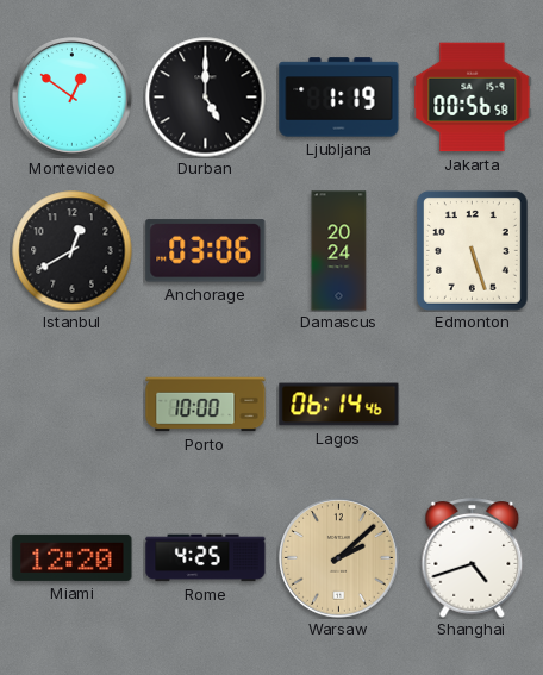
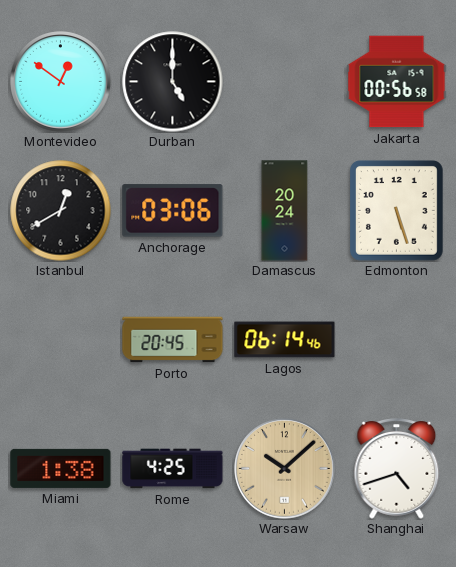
Ljubljana: 1:19 -> none (339, 98)
Porto: 10:00 -> 20:45 (173, 340)
Miami: 12:20 -> 1:38 (61, 468)
Warsaw: 2:08 -> 10:08 (285, 469)
